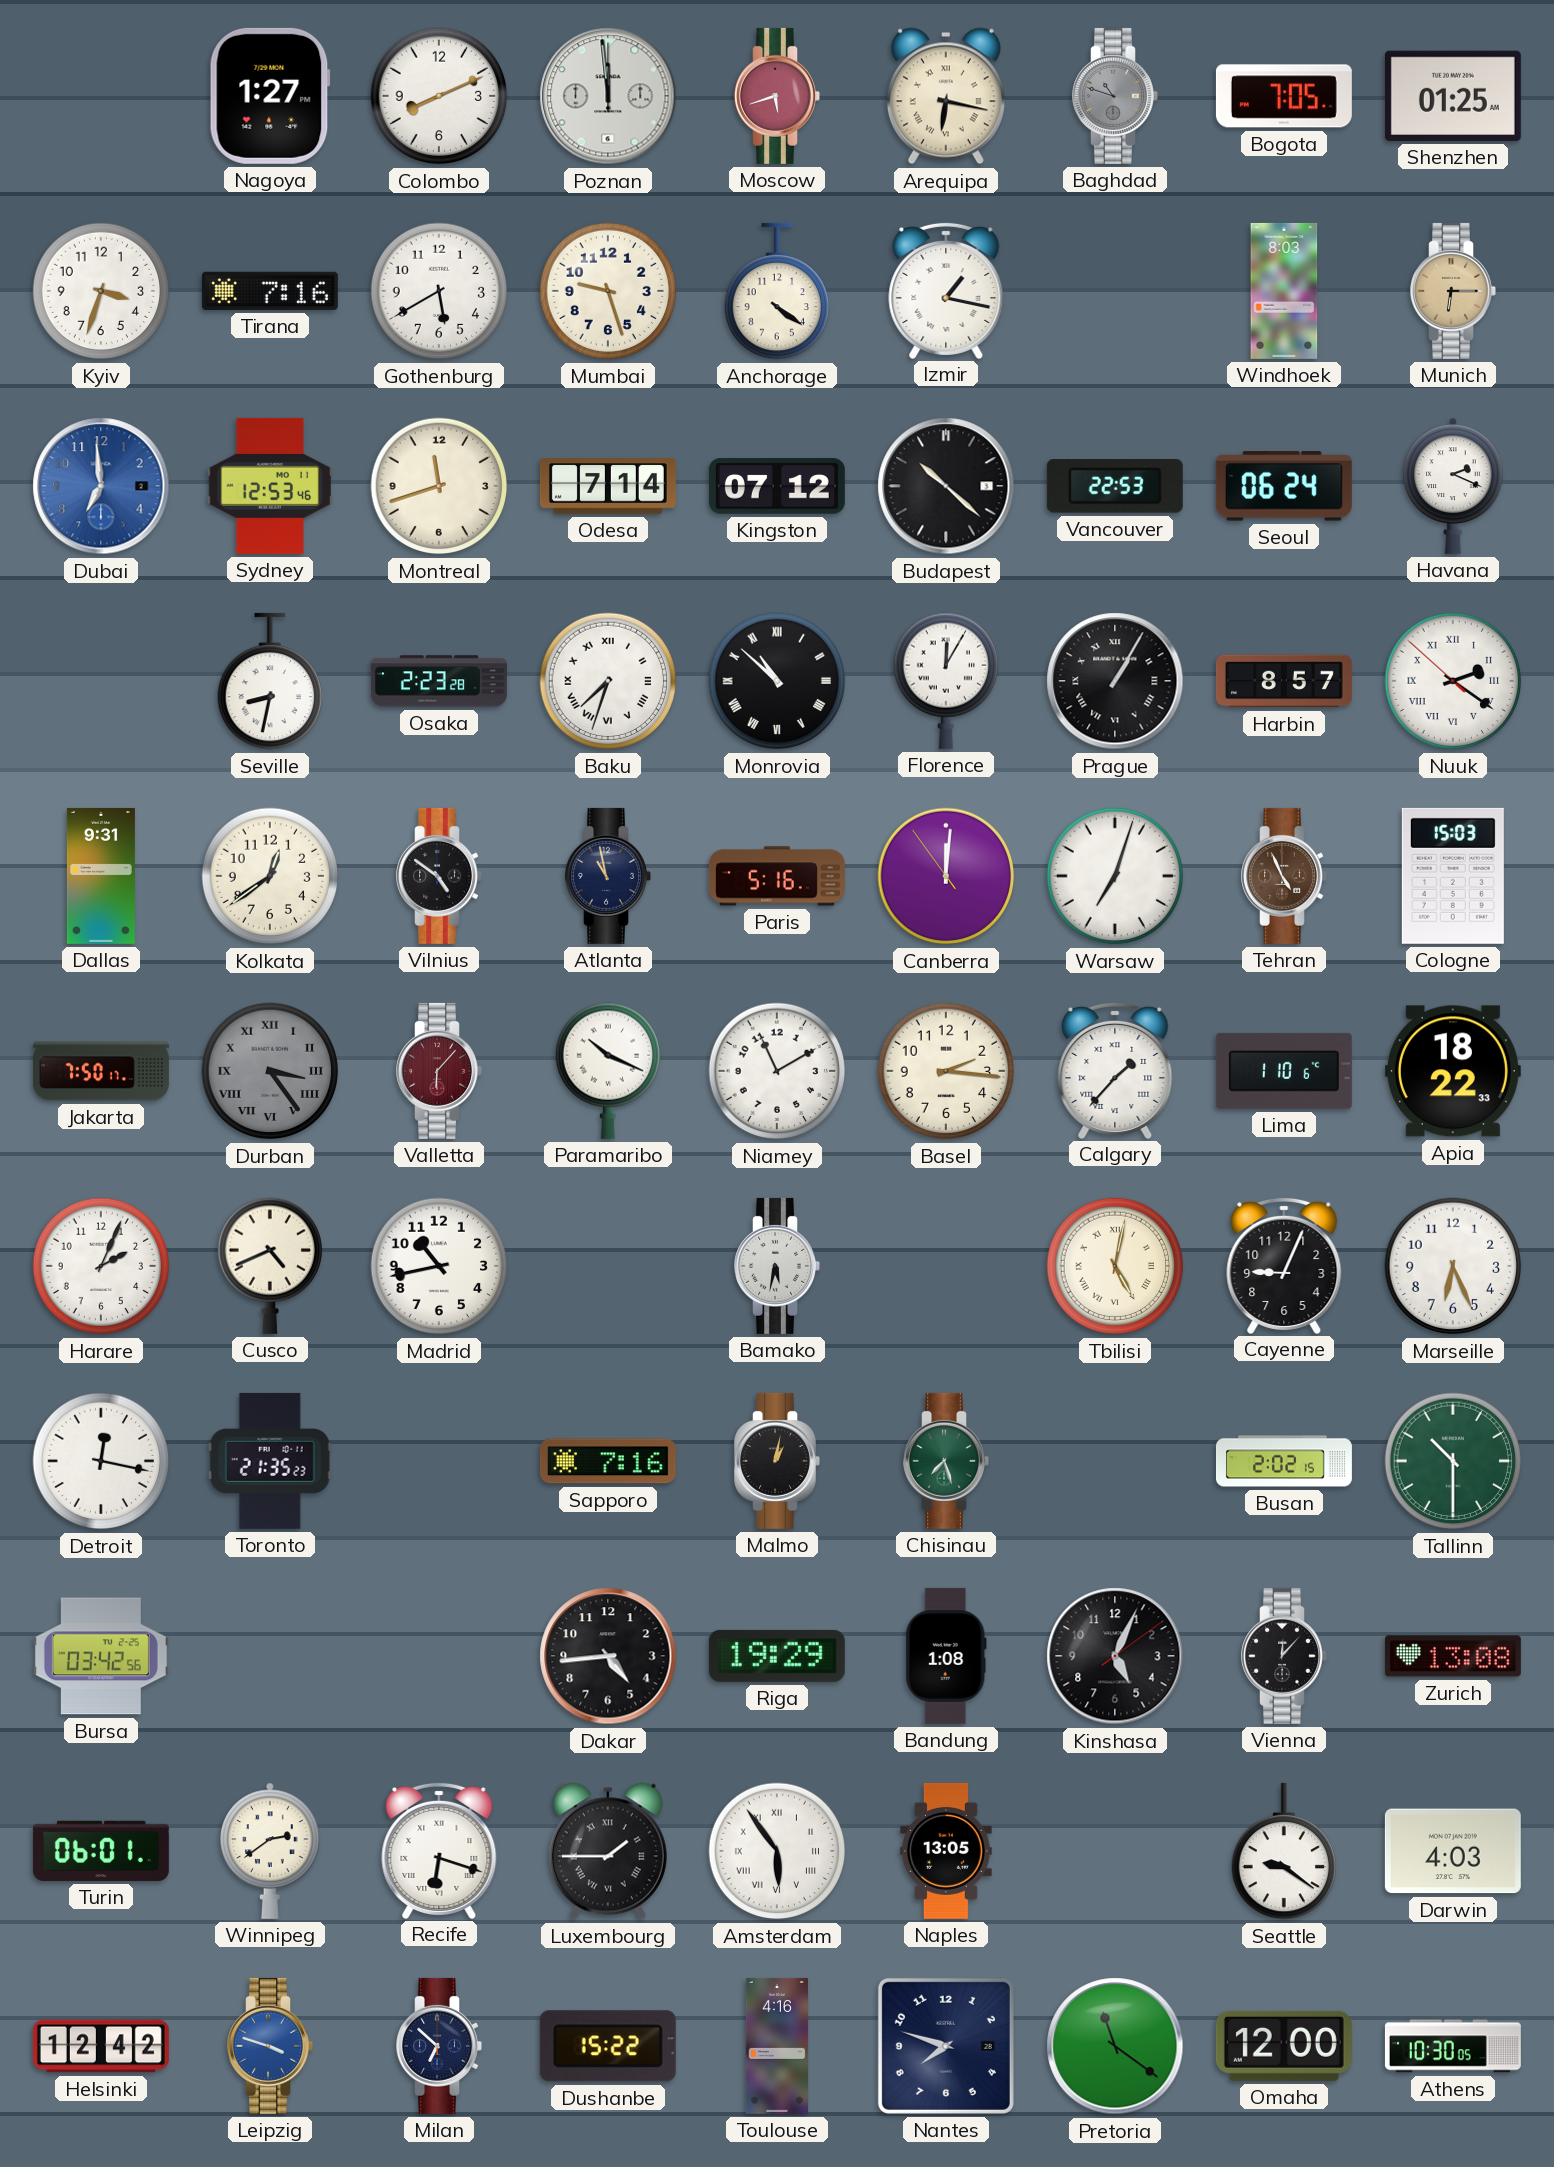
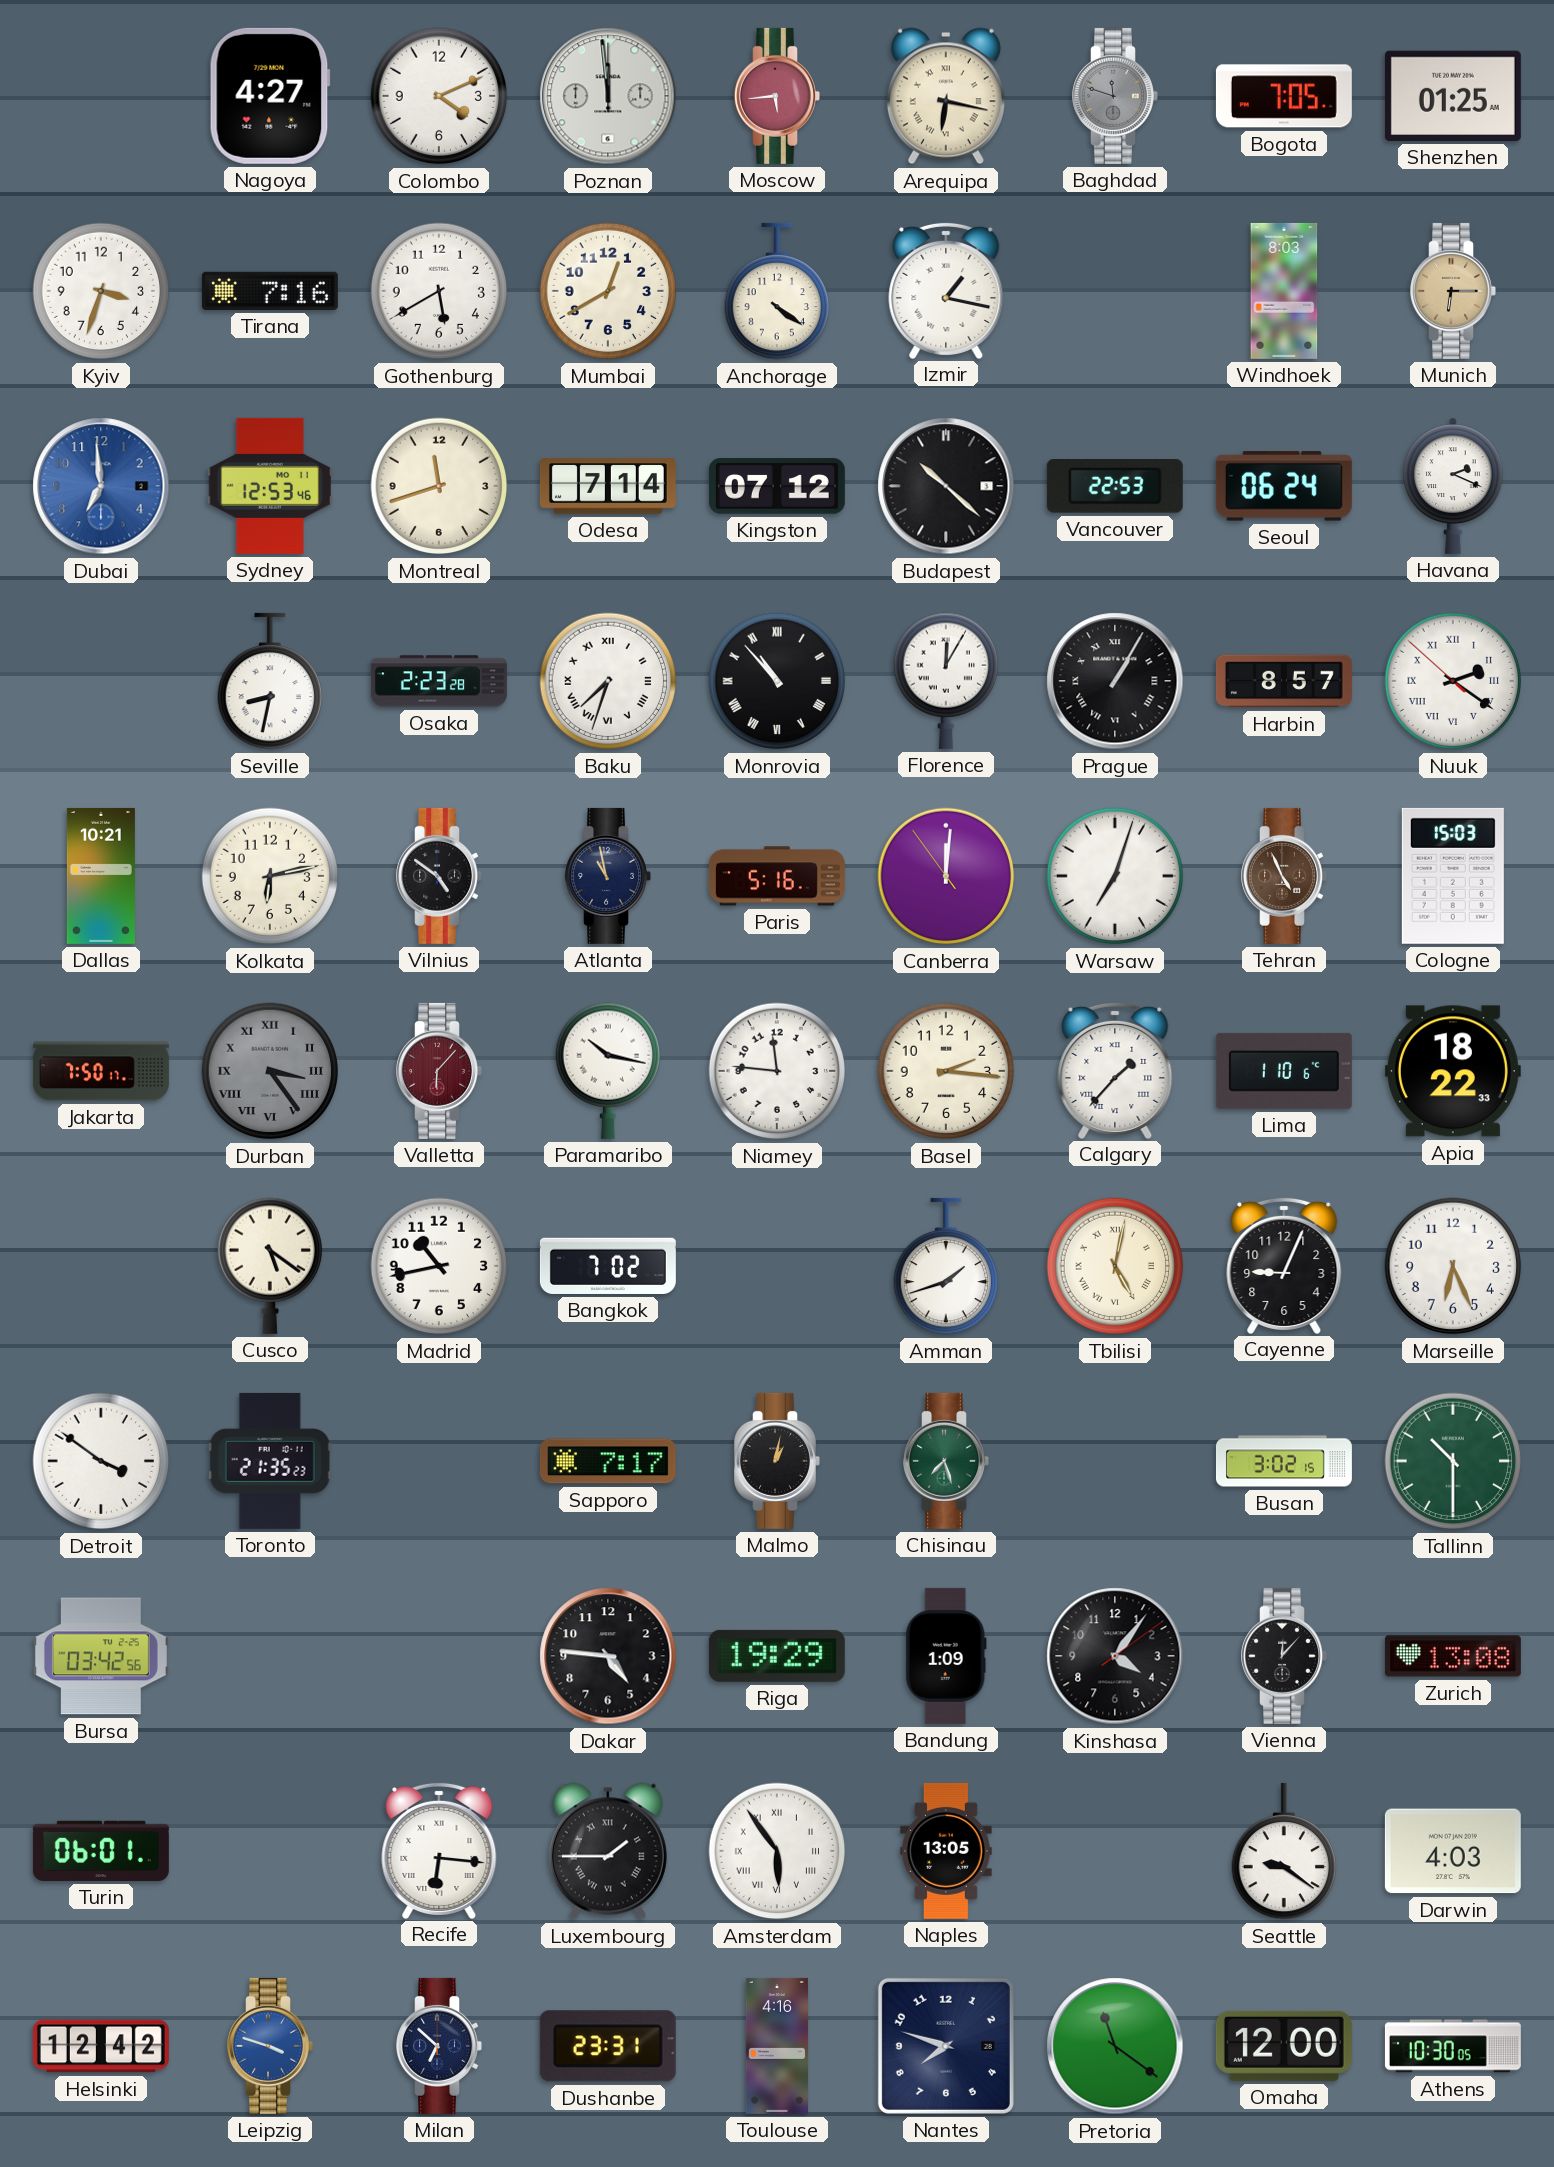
Nagoya: 1:27 -> 4:27 (270, 96)
Colombo: 8:11 -> 4:11 (439, 96)
Moscow: 5:42 -> 5:44 (777, 96)
Baghdad: 10:48 -> 11:48 (1115, 96)
Mumbai: 9:27 -> 12:40 (608, 291)
Monrovia: 10:52 -> 10:53 (777, 681)
Dallas: 9:31 -> 10:21 (101, 876)
Kolkata: 12:39 -> 6:13 (270, 876)
Paramaribo: 10:19 -> 10:17 (607, 1071)
Niamey: 11:10 -> 11:46 (777, 1071)
Harare: 2:04 -> none (101, 1266)
Cusco: 4:41 -> 5:21 (269, 1266)
Bangkok: none -> 7:02 (608, 1266)
Bamako: 5:32 -> none (777, 1266)
Amman: none -> 1:42 (945, 1266)
Detroit: 12:17 -> 3:51 (101, 1461)
Sapporo: 7:16 -> 7:17 (608, 1461)
Busan: 2:02 -> 3:02 (1284, 1461)
Dakar: 4:44 -> 4:46 (608, 1656)
Bandung: 1:08 -> 1:09 (946, 1656)
Kinshasa: 5:04 -> 4:06 (1115, 1656)
Winnipeg: 2:39 -> none (270, 1851)
Recife: 6:18 -> 6:16 (439, 1850)
Dushanbe: 15:22 -> 23:31 (608, 2046)
